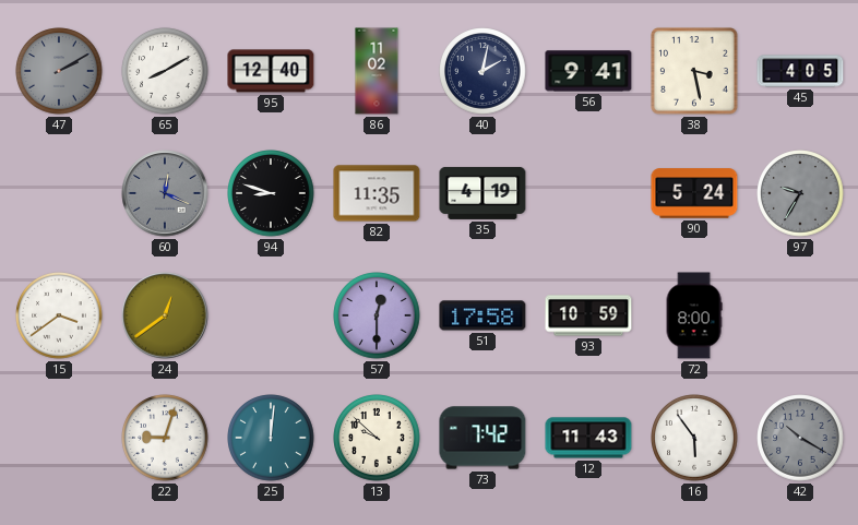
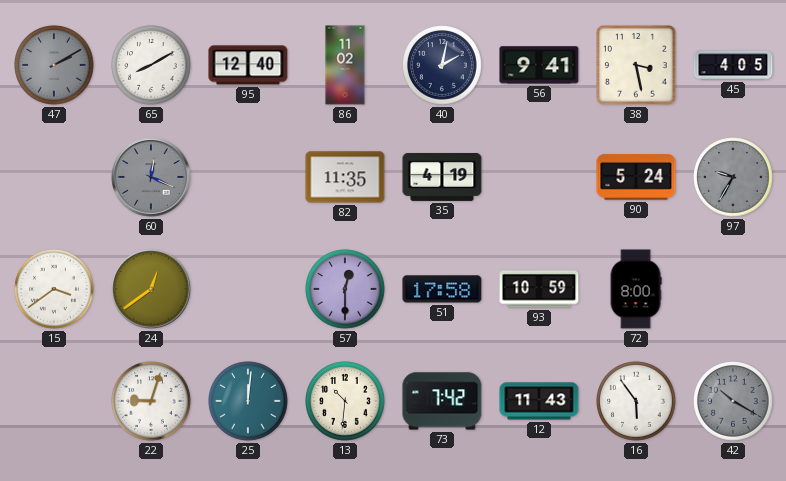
94: 8:48 -> none (271, 193)
13: 9:52 -> 10:31 (345, 401)
